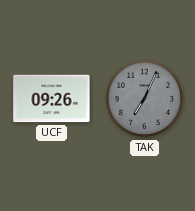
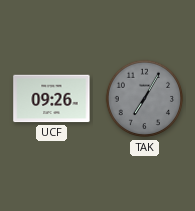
TAK: 7:04 -> 7:05 (145, 99)
